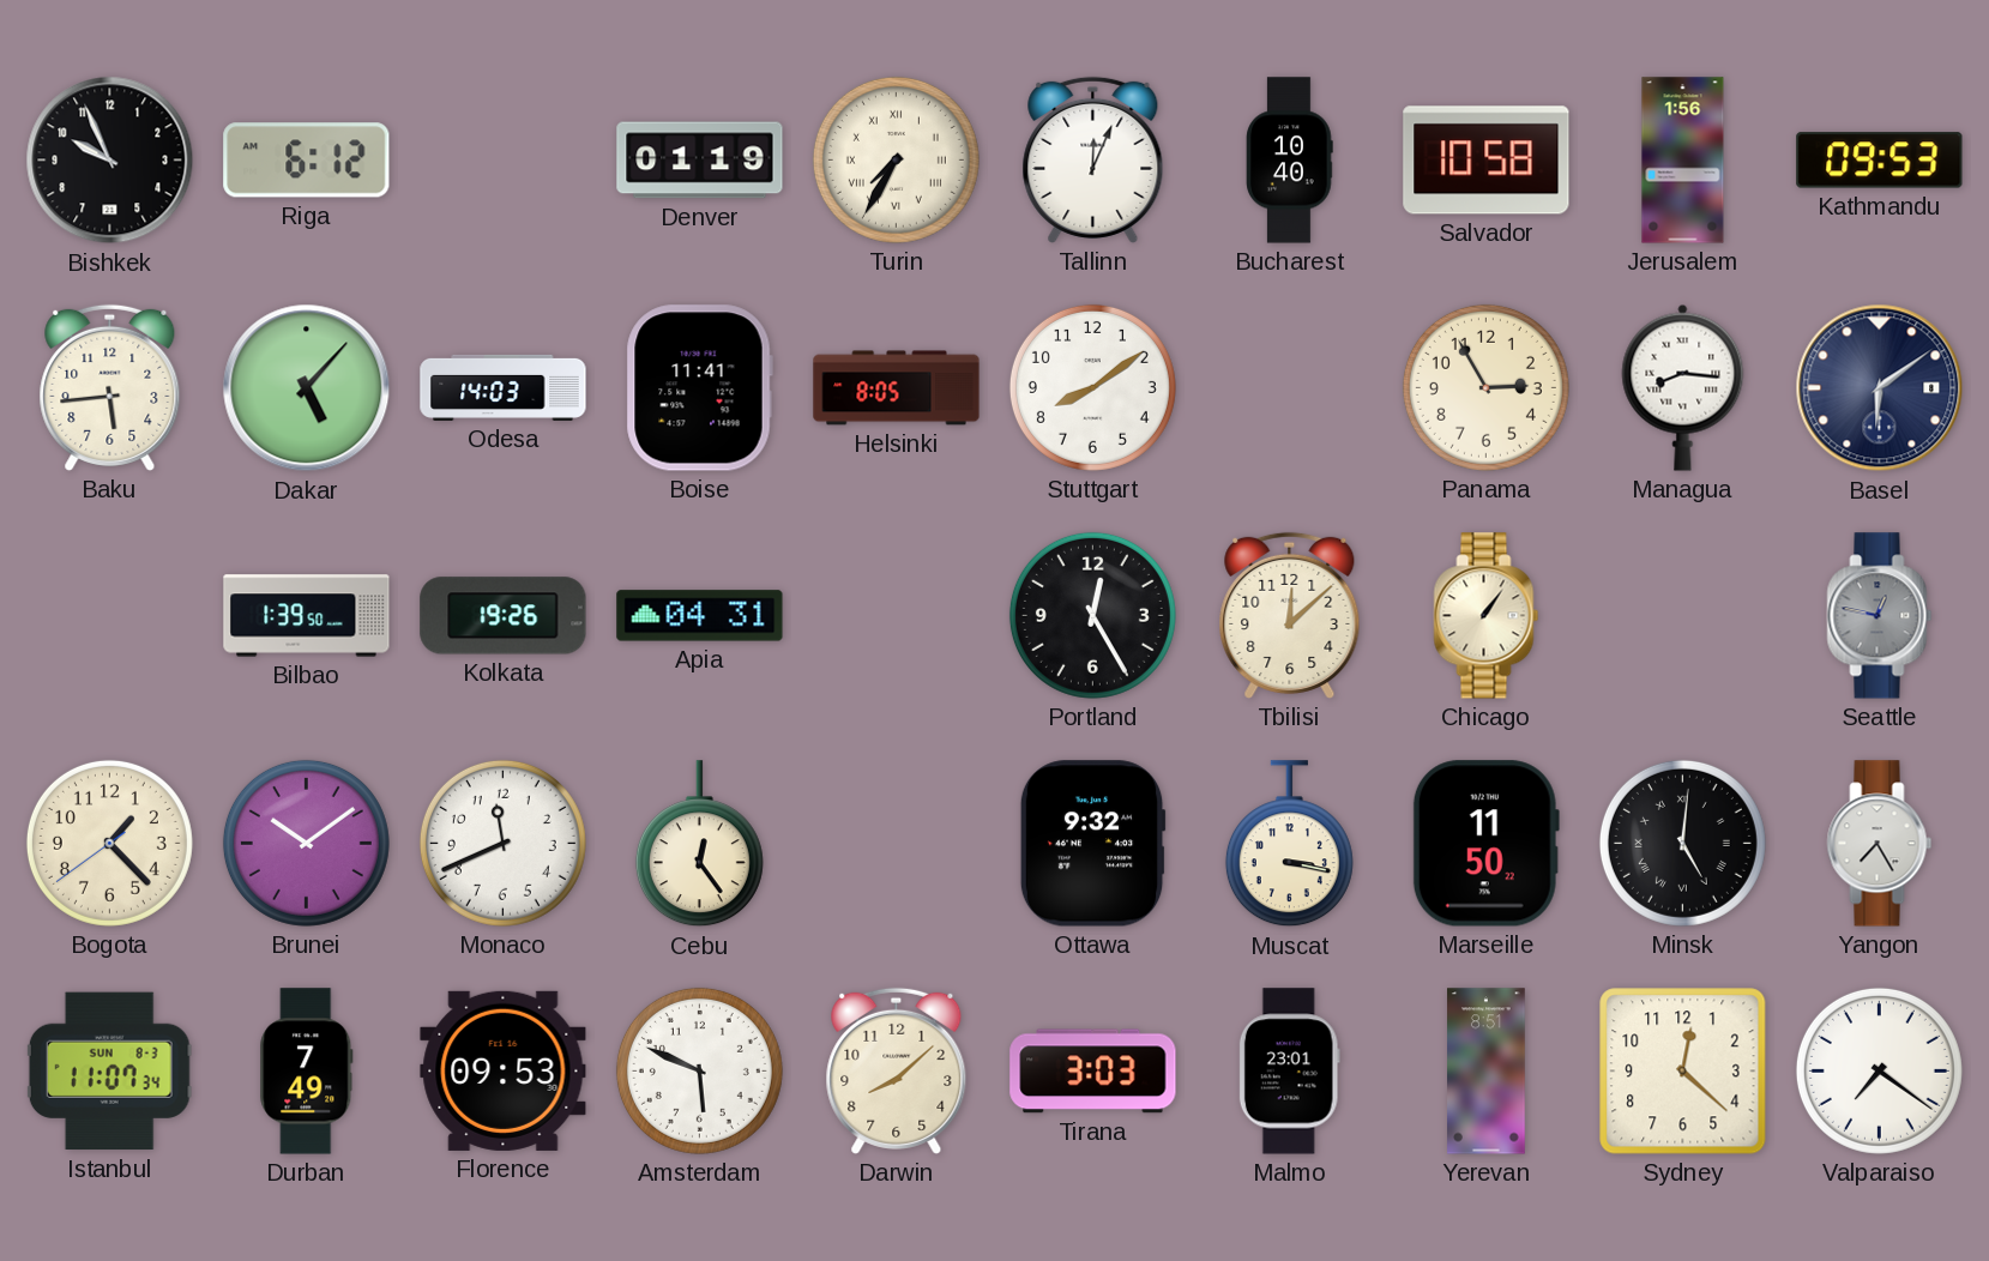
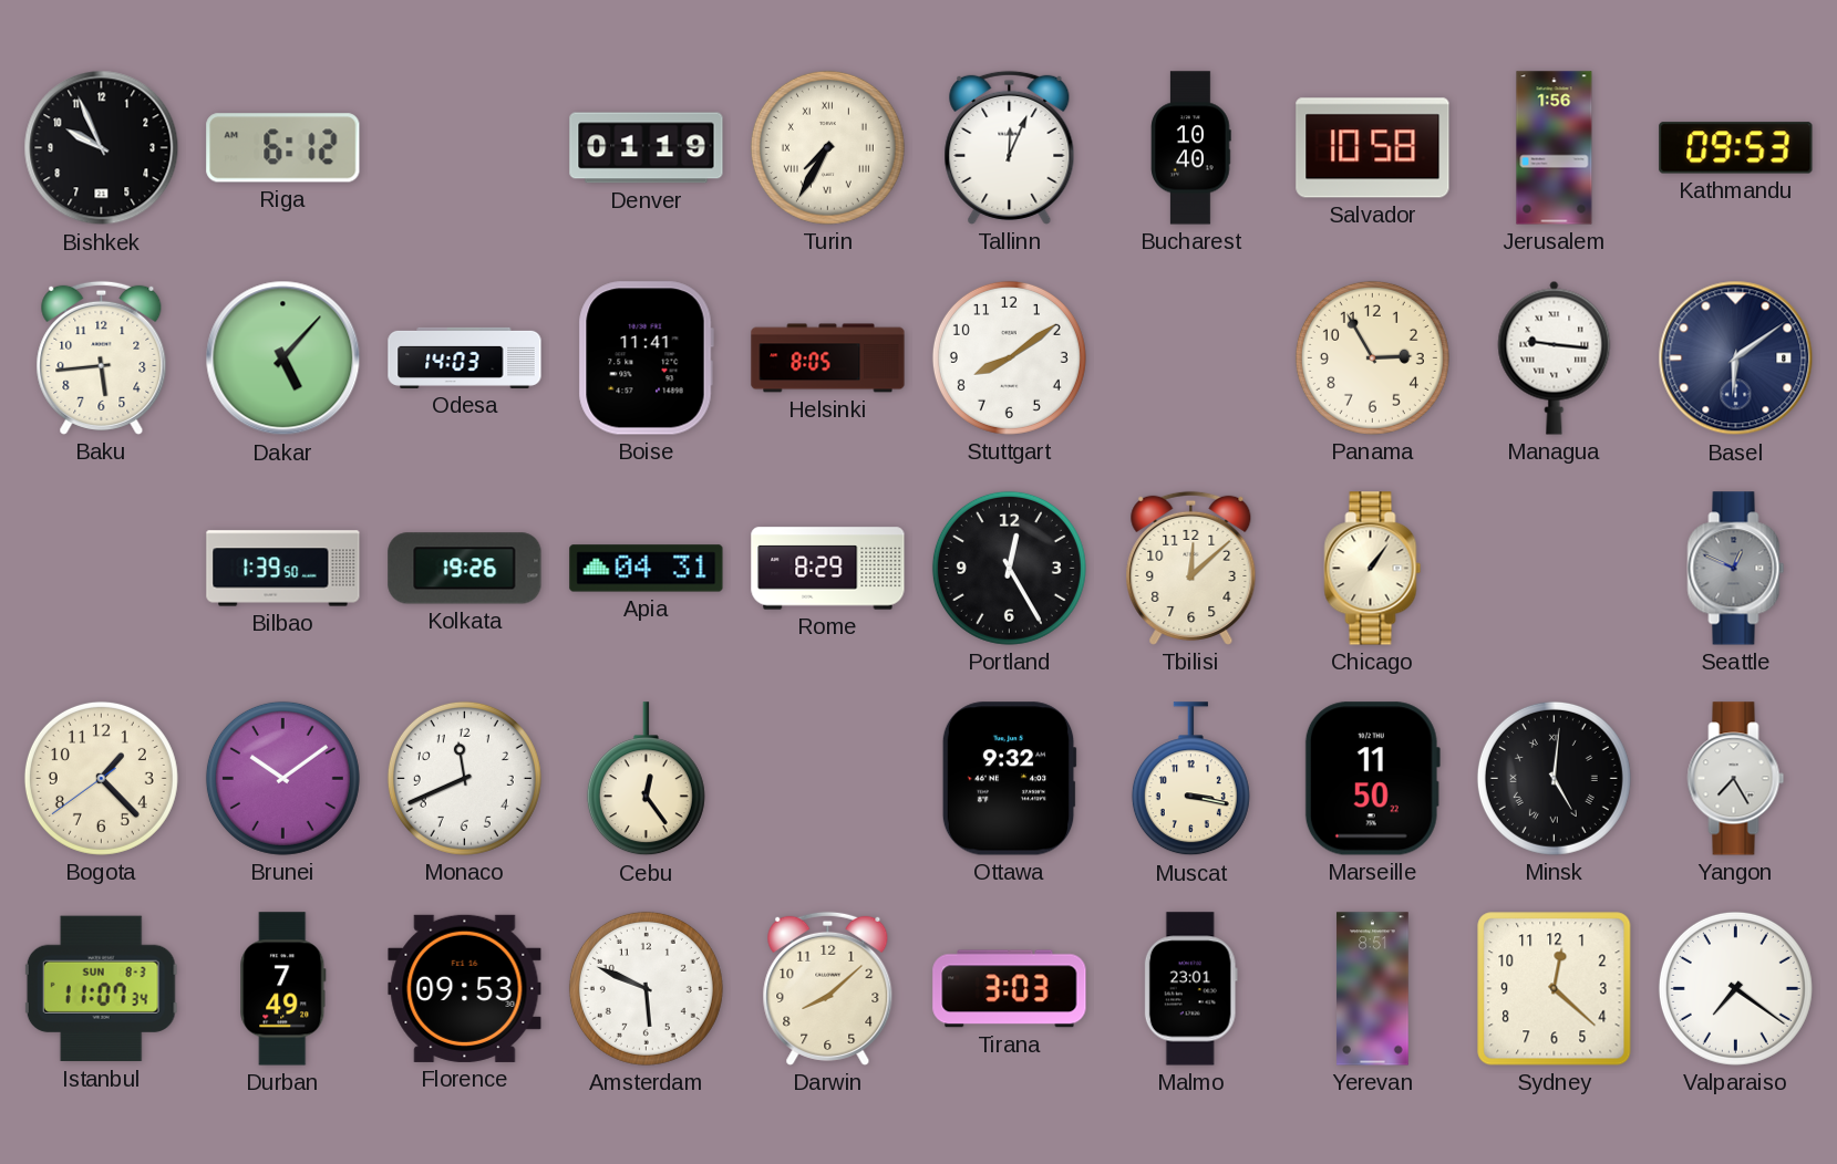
Managua: 8:16 -> 9:16 (1555, 357)
Rome: none -> 8:29 (828, 569)
Seattle: 12:47 -> 12:49 (1736, 569)
